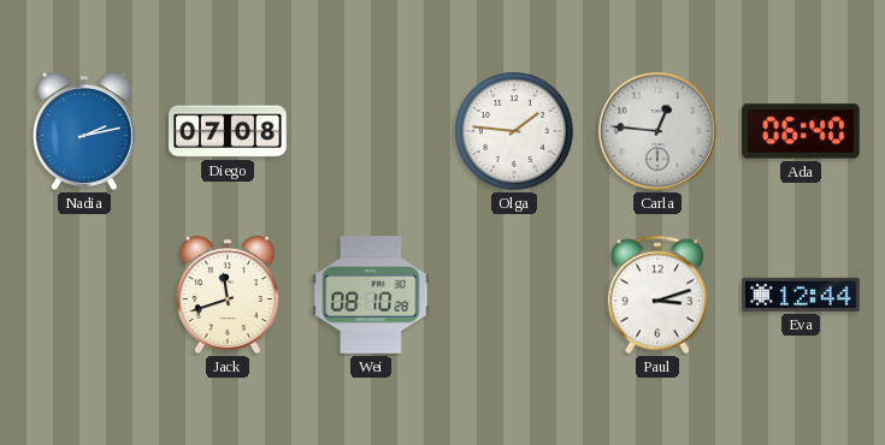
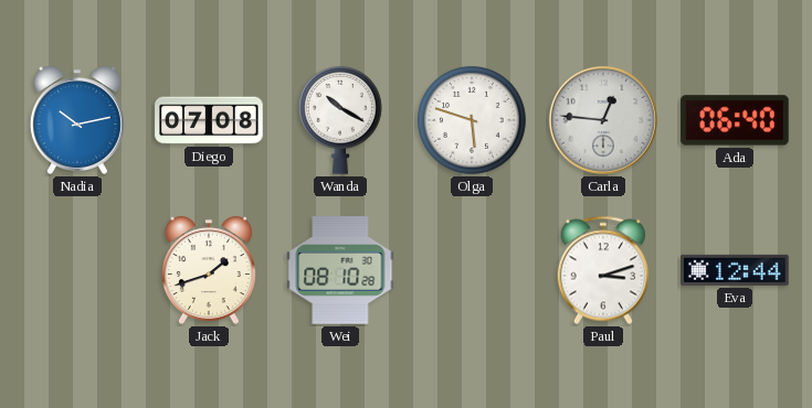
Nadia: 2:13 -> 10:13 (77, 120)
Wanda: none -> 10:20 (341, 120)
Olga: 1:46 -> 5:48 (472, 120)
Jack: 11:42 -> 1:42 (209, 270)
